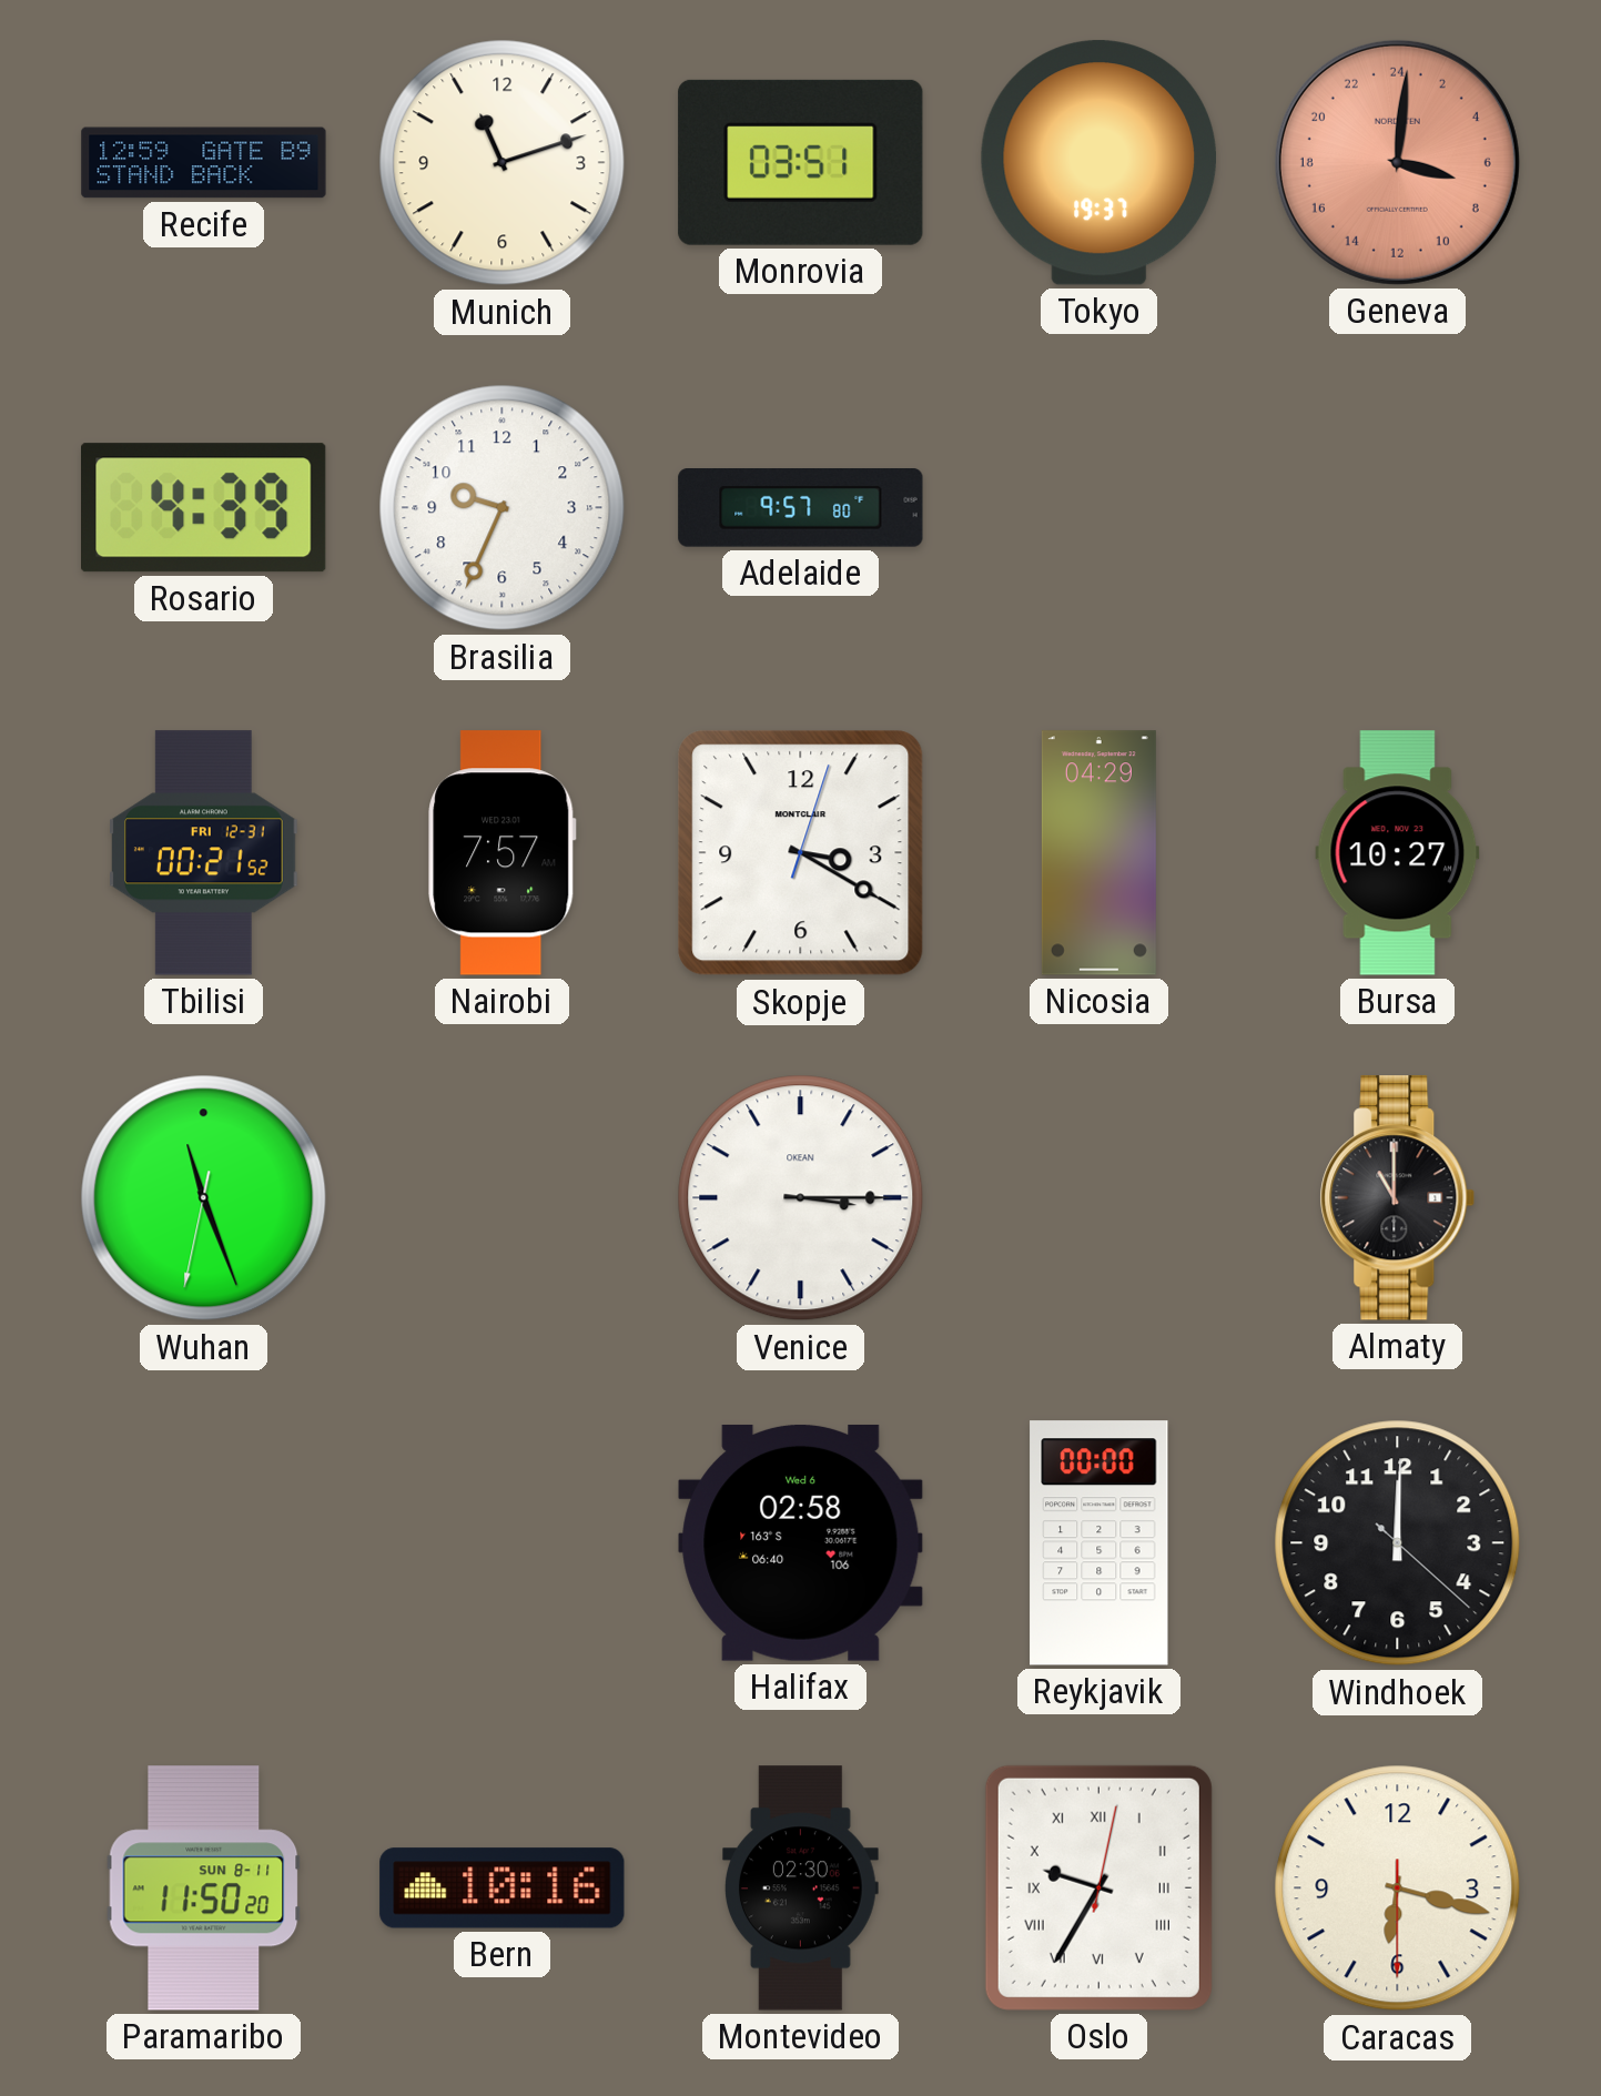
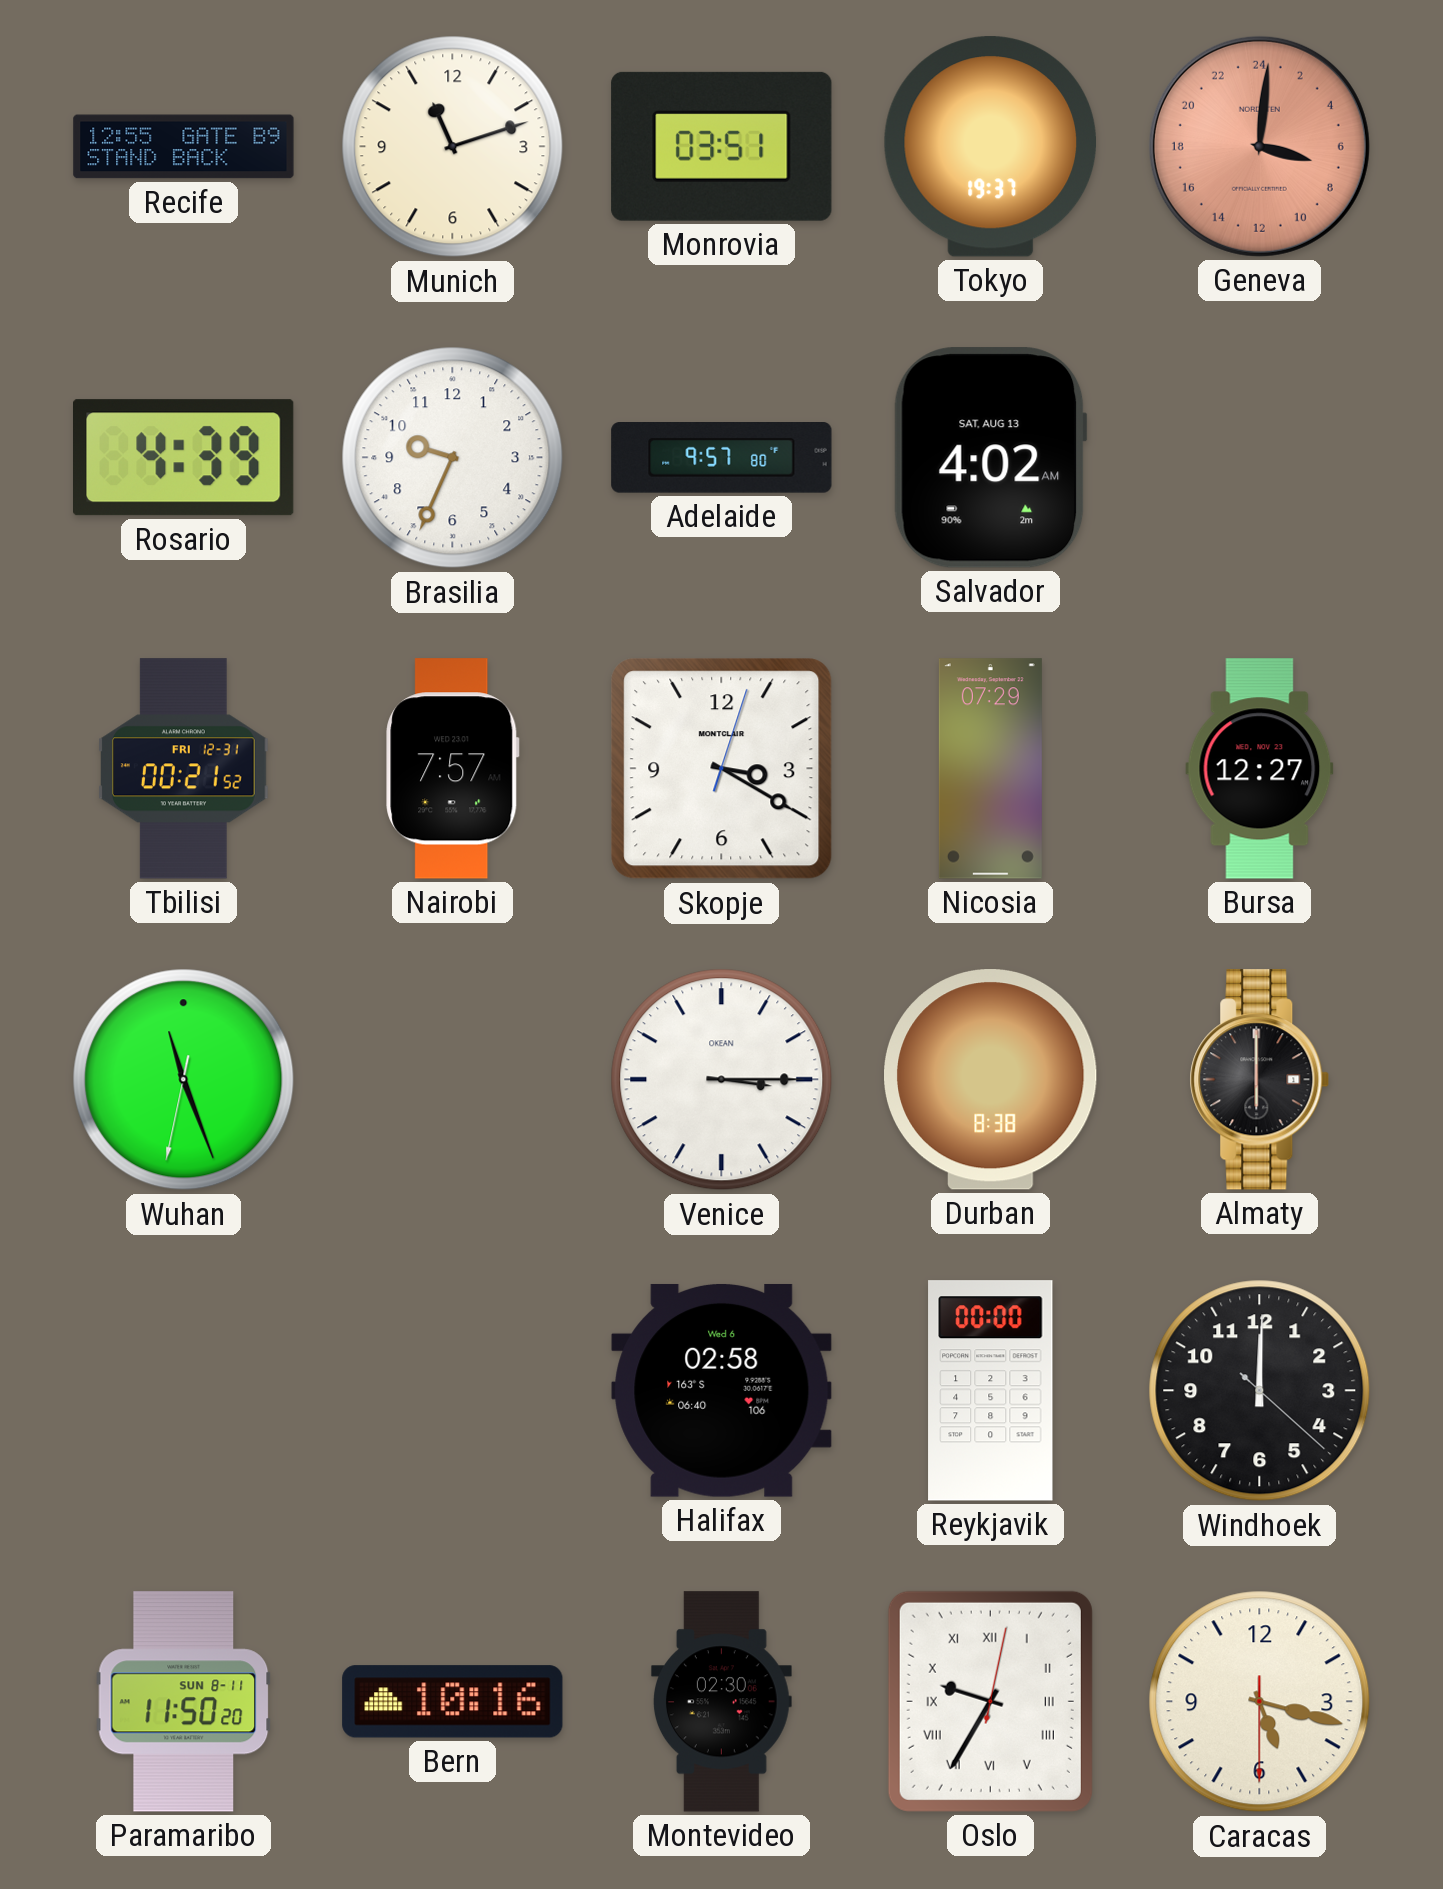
Recife: 12:59 -> 12:55 (184, 147)
Salvador: none -> 4:02 (990, 458)
Nicosia: 04:29 -> 07:29 (990, 769)
Bursa: 10:27 -> 12:27 (1260, 769)
Durban: none -> 8:38 (991, 1080)
Almaty: 11:00 -> 6:00 (1260, 1080)
Caracas: 6:17 -> 5:17 (1260, 1702)
